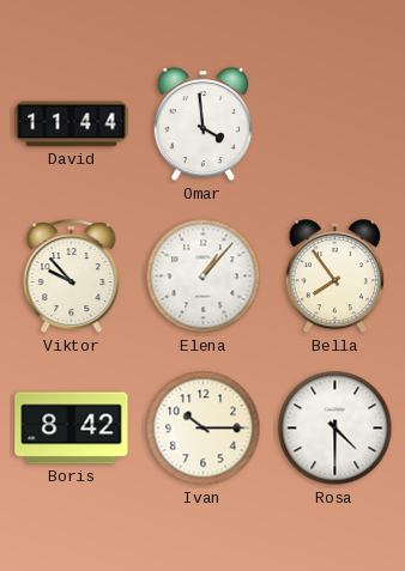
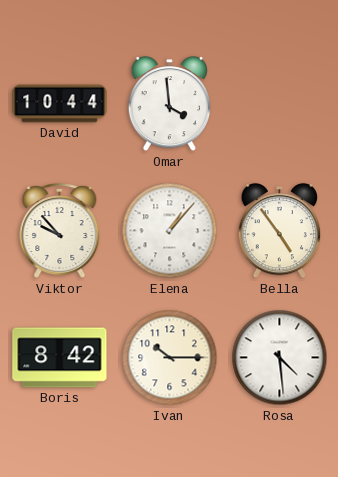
David: 11:44 -> 10:44 (60, 104)
Bella: 7:54 -> 4:54 (280, 231)
Rosa: 4:30 -> 4:29 (280, 358)
